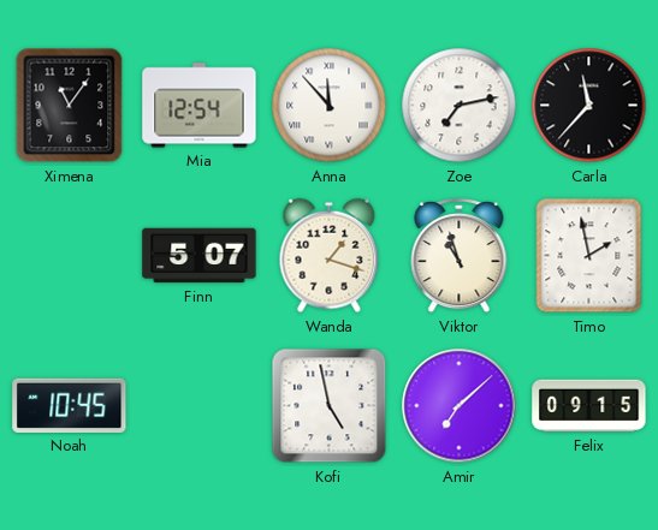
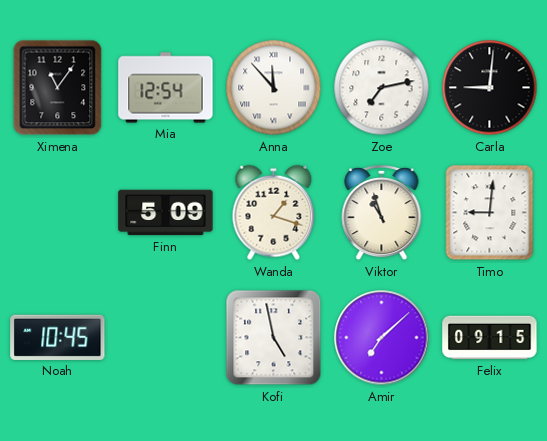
Carla: 11:37 -> 9:01 (490, 88)
Finn: 5:07 -> 5:09 (166, 213)
Timo: 1:58 -> 9:01 (490, 213)
